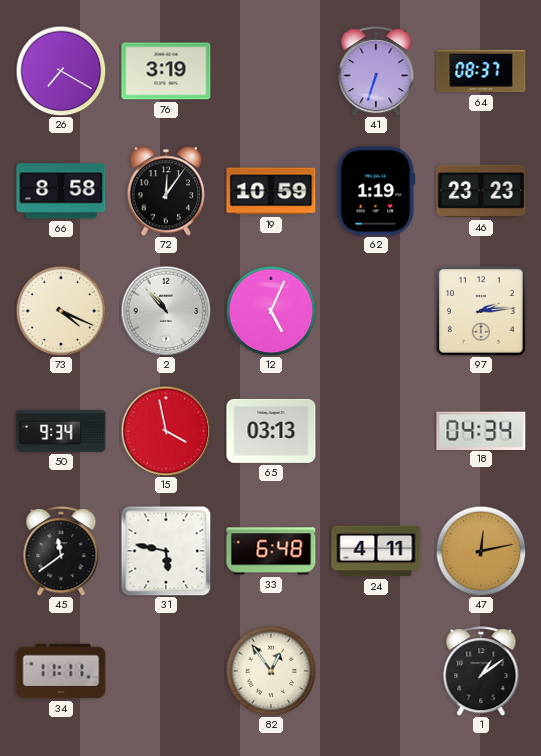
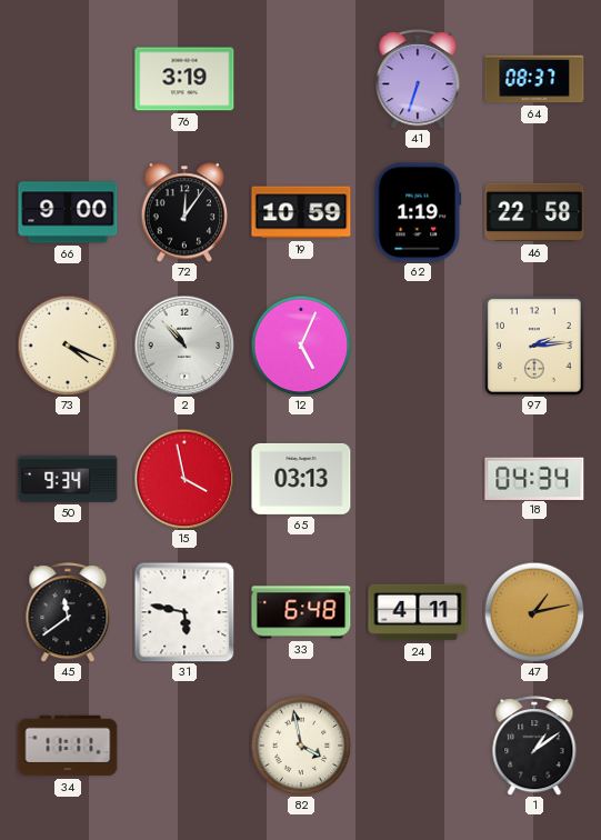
26: 7:20 -> none (61, 71)
66: 8:58 -> 9:00 (68, 212)
46: 23:23 -> 22:58 (534, 212)
47: 12:13 -> 1:13 (534, 612)
82: 12:54 -> 3:58 (301, 746)
